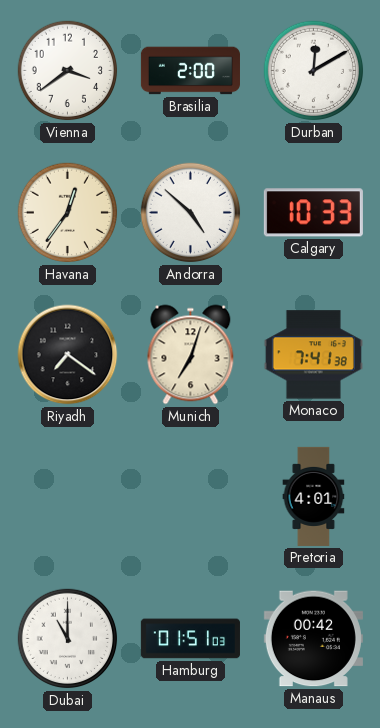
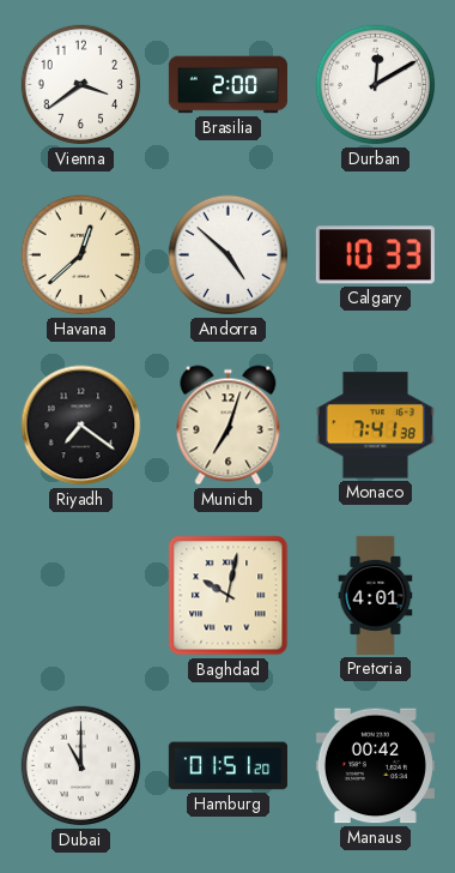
Havana: 12:36 -> 12:38 (81, 255)
Baghdad: none -> 10:02 (229, 596)
Hamburg: 01:51:03 -> 01:51:20 (227, 766)
